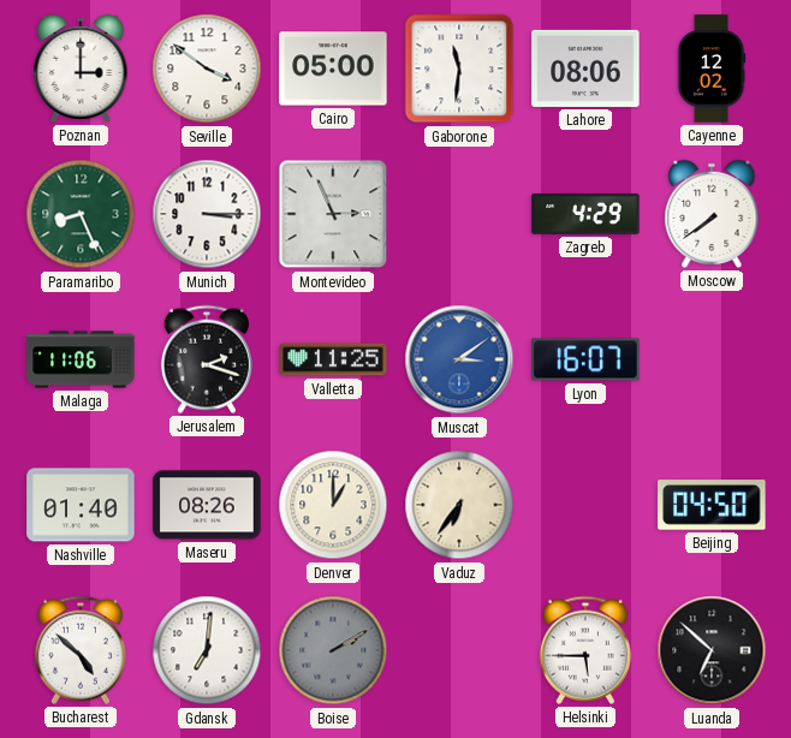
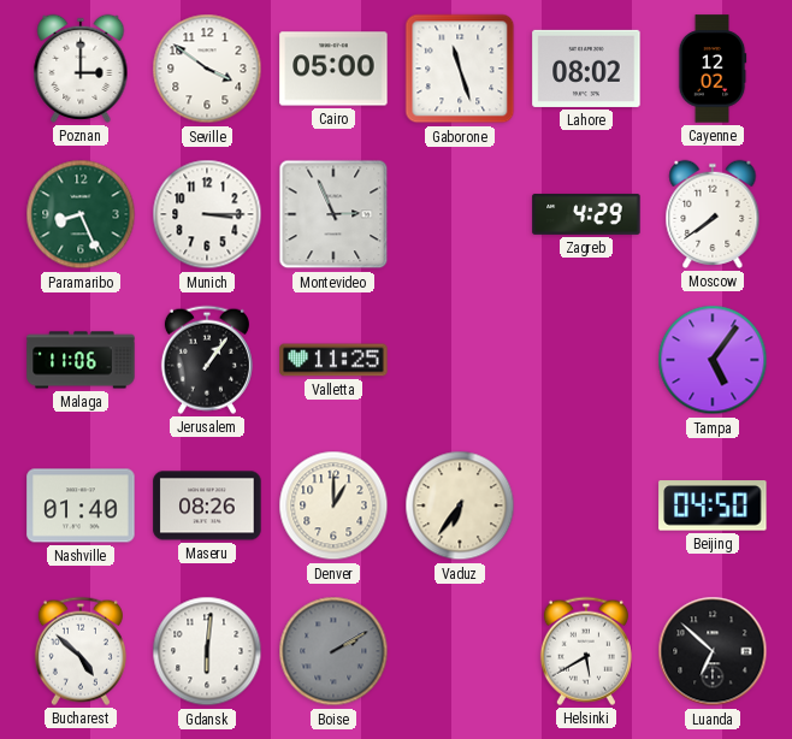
Gaborone: 11:31 -> 11:27 (460, 69)
Lahore: 08:06 -> 08:02 (586, 69)
Jerusalem: 2:18 -> 1:06 (207, 360)
Muscat: 3:09 -> none (459, 359)
Lyon: 16:07 -> none (585, 359)
Tampa: none -> 5:06 (713, 360)
Gdansk: 7:01 -> 6:01 (207, 651)
Helsinki: 5:45 -> 5:40 (586, 651)
